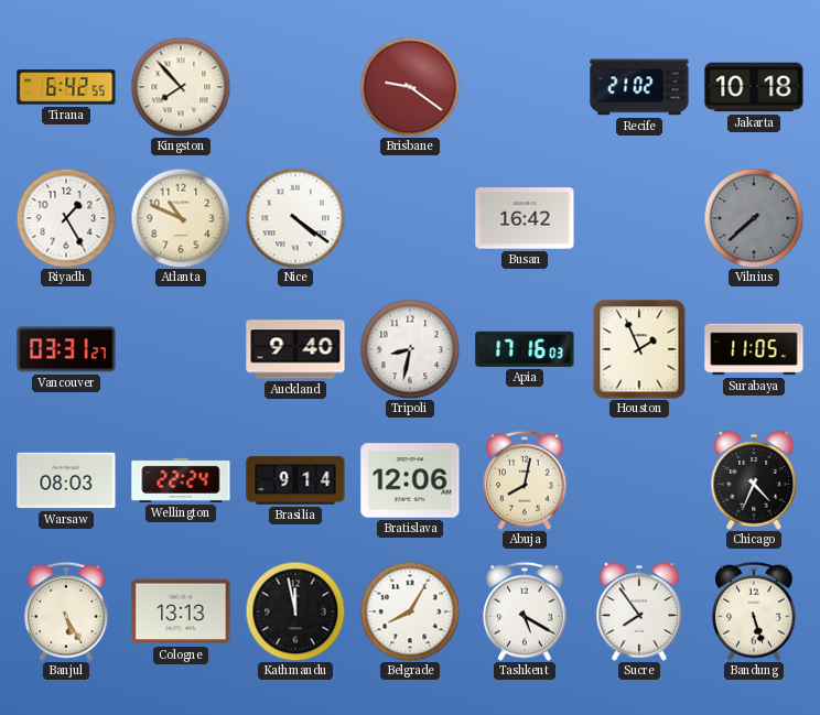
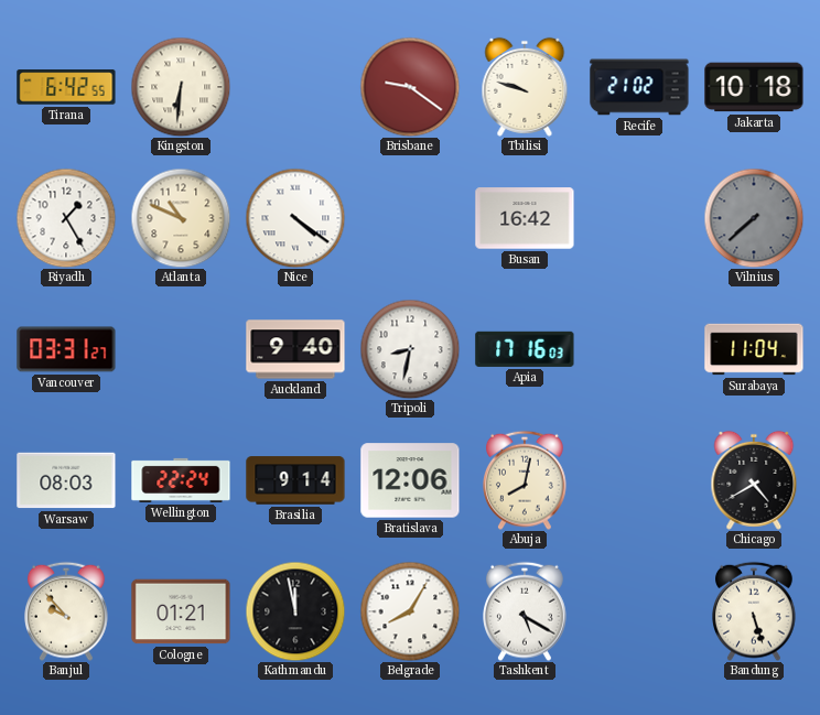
Kingston: 7:53 -> 6:31 (181, 87)
Tbilisi: none -> 9:48 (525, 87)
Houston: 1:56 -> none (639, 349)
Surabaya: 11:05 -> 11:04 (754, 349)
Chicago: 4:34 -> 4:40 (754, 480)
Banjul: 5:25 -> 9:53 (67, 611)
Cologne: 13:13 -> 01:21 (181, 611)
Sucre: 7:54 -> none (639, 611)
